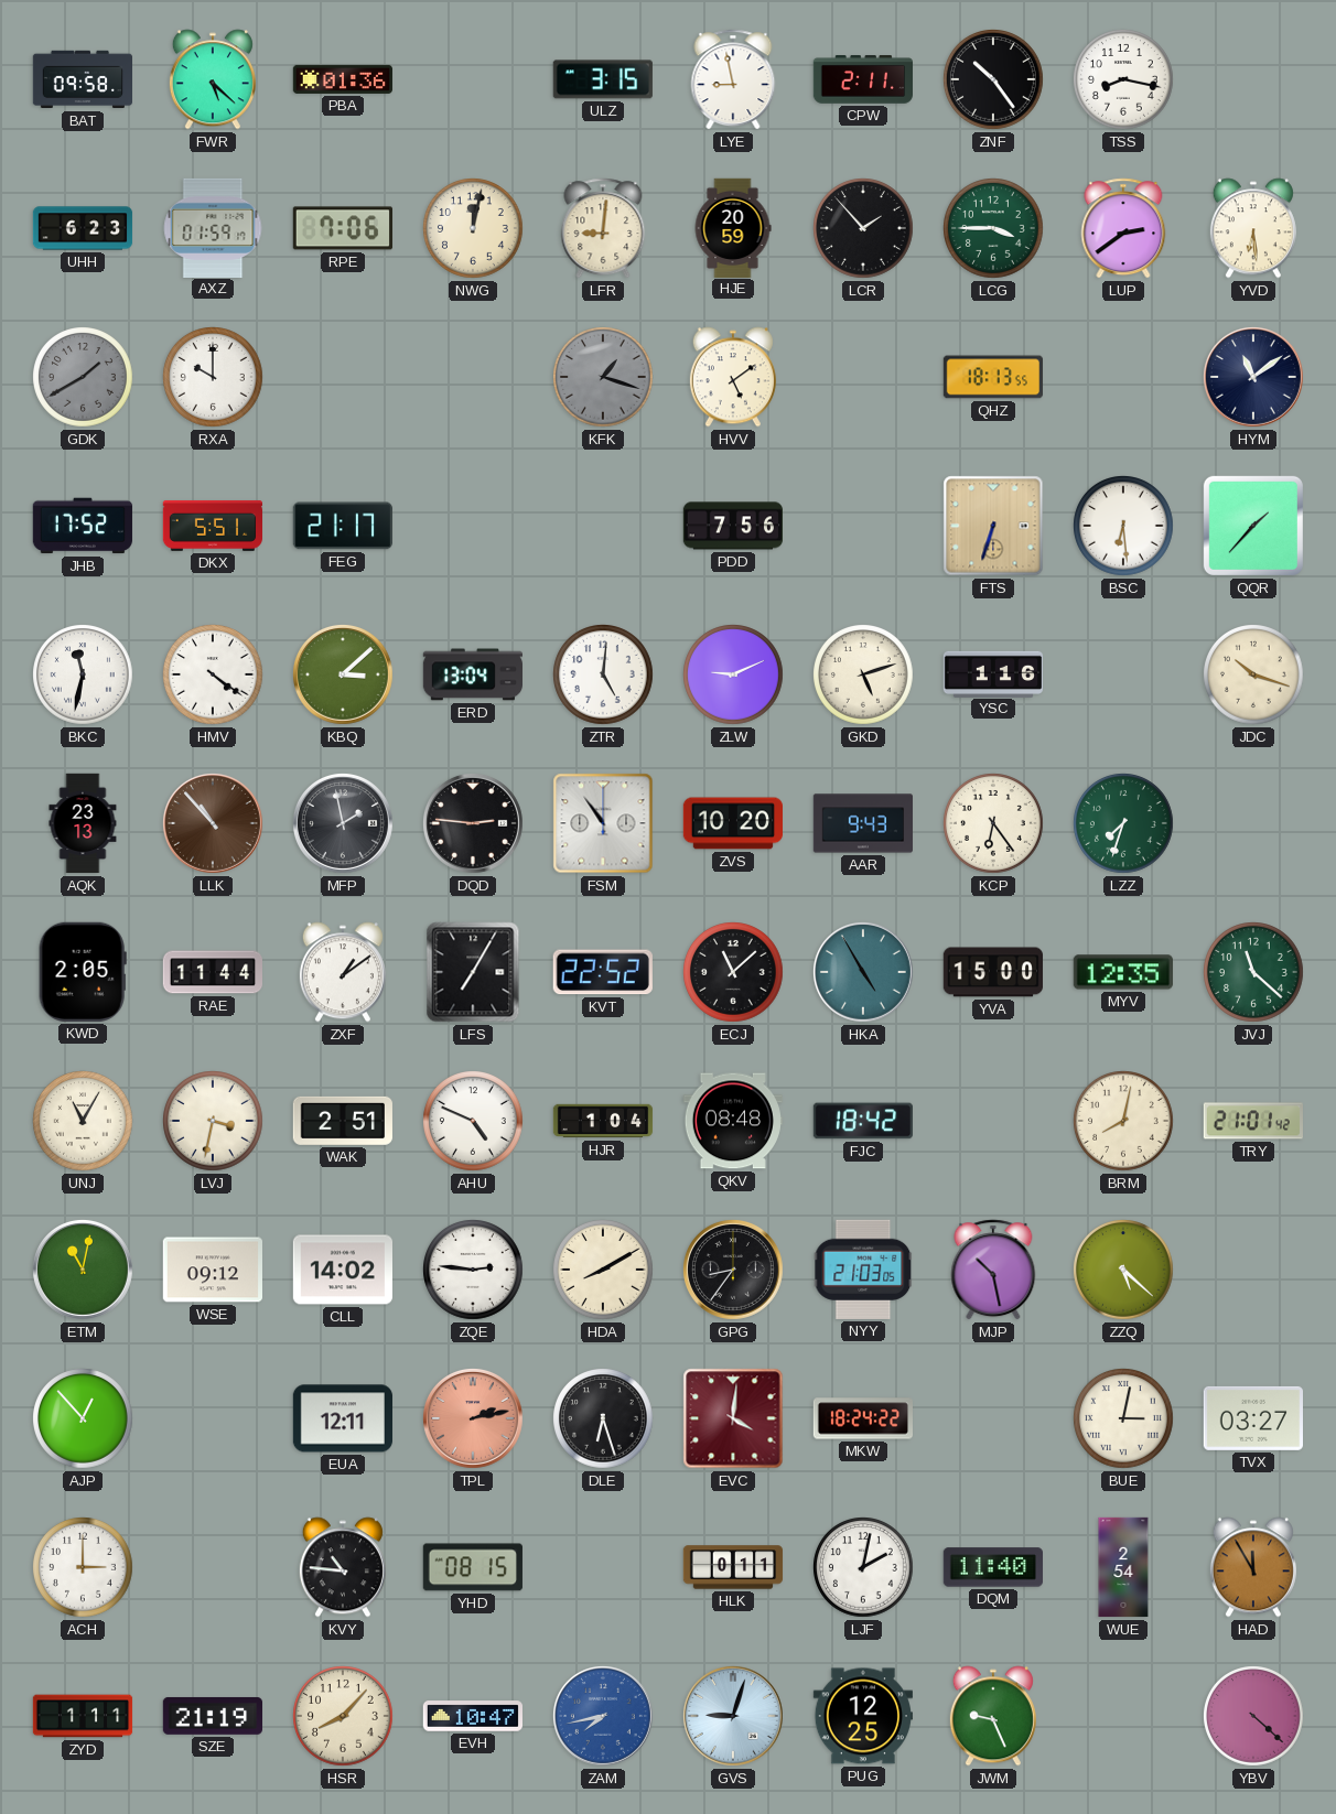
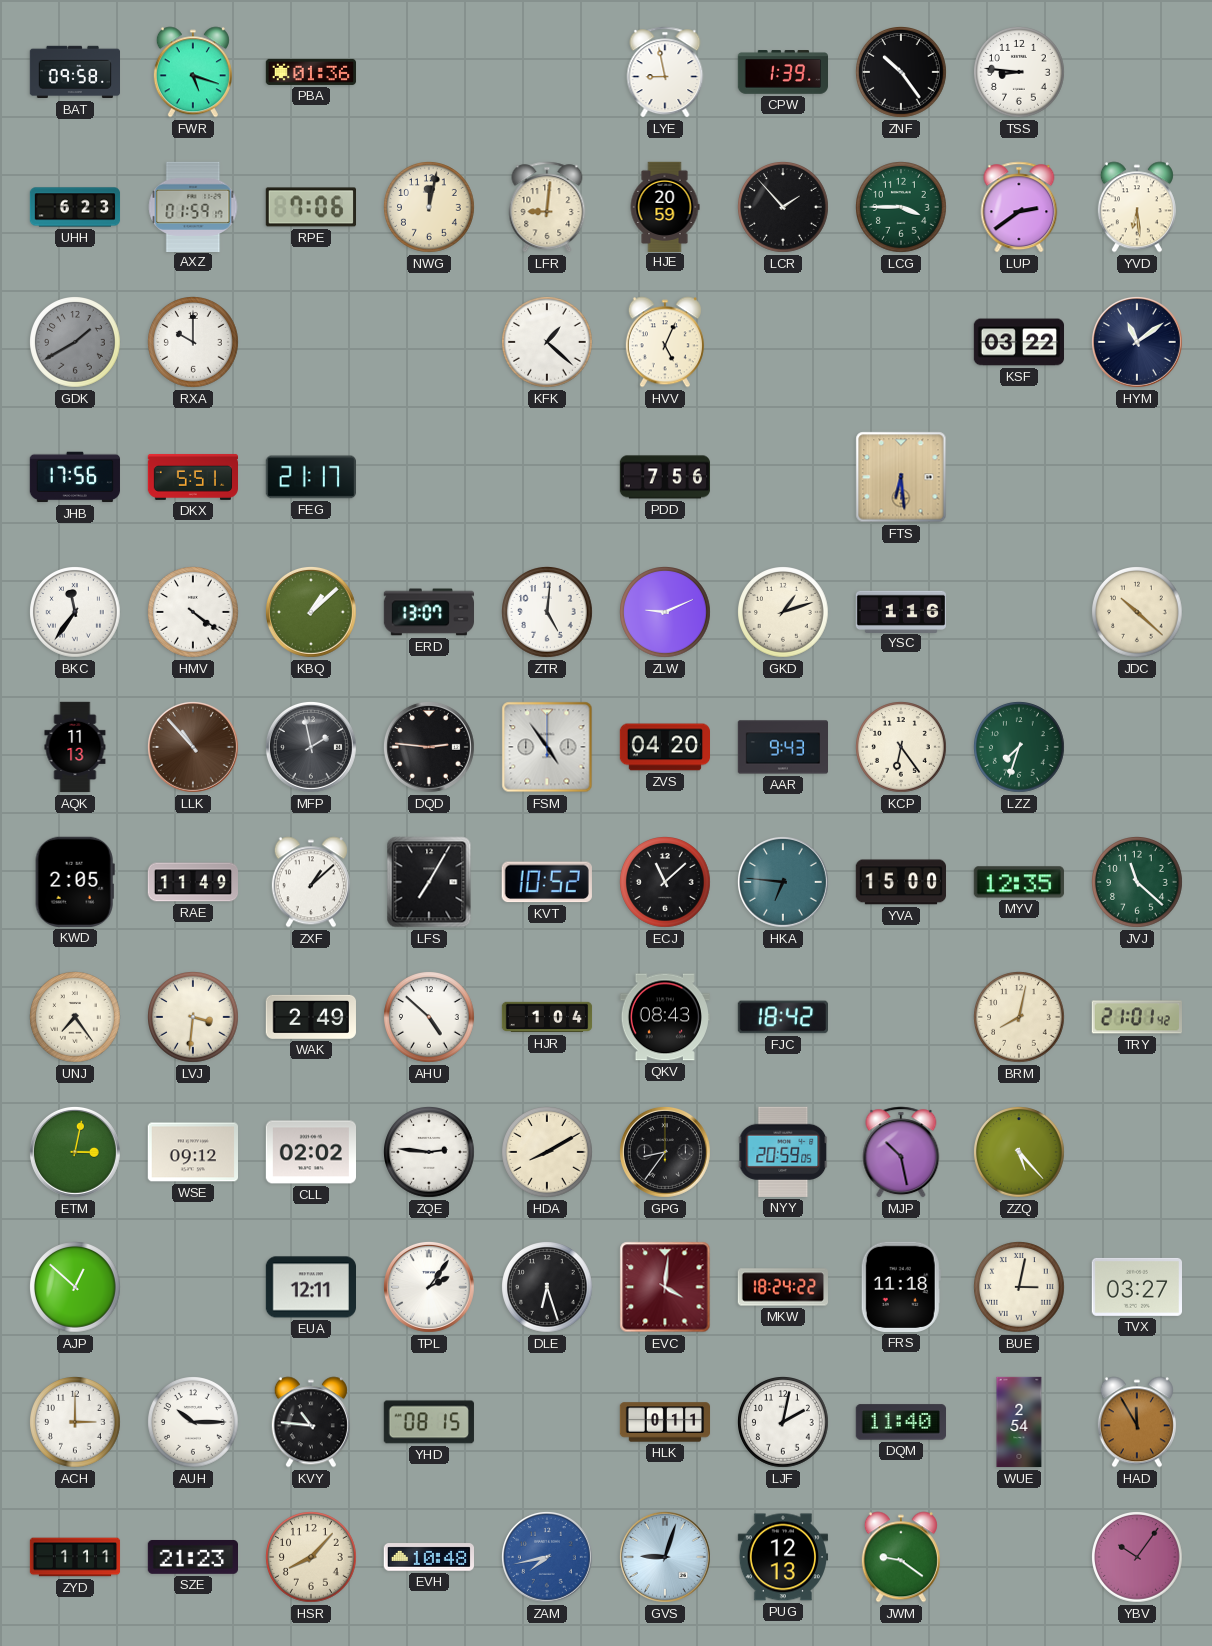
FWR: 5:22 -> 5:18 (193, 72)
ULZ: 3:15 -> none (603, 79)
CPW: 2:11 -> 1:39 (783, 72)
TSS: 8:17 -> 8:46 (1020, 73)
KFK: 1:18 -> 1:22 (548, 343)
KFK dial: grey -> white (548, 343)
HVV: 5:09 -> 5:04 (665, 342)
QHZ: 18:13 -> none (992, 377)
KSF: none -> 03:22 (1019, 342)
JHB: 17:52 -> 17:56 (75, 477)
FTS: 6:33 -> 6:29 (901, 477)
BSC: 6:29 -> none (1124, 527)
QQR: 1:37 -> none (1253, 526)
BKC: 11:32 -> 11:36 (76, 613)
KBQ: 3:08 -> 1:08 (311, 612)
ERD: 13:04 -> 13:07 (428, 612)
GKD: 5:12 -> 1:12 (784, 613)
JDC: 10:18 -> 10:22 (1138, 613)
AQK: 23:13 -> 11:13 (75, 747)
FSM: 10:54 -> 4:54 (547, 747)
ZVS: 10:20 -> 04:20 (664, 747)
RAE: 11:44 -> 11:49 (192, 882)
ZXF: 1:09 -> 1:08 (311, 882)
KVT: 22:52 -> 10:52 (547, 882)
HKA: 4:55 -> 6:46 (783, 882)
UNJ: 11:05 -> 7:24 (76, 1018)
LVJ: 3:32 -> 3:31 (194, 1018)
WAK: 2:51 -> 2:49 (311, 1017)
AHU: 4:49 -> 4:52 (430, 1018)
QKV: 08:48 -> 08:43 (664, 1017)
ETM: 11:02 -> 3:02 (75, 1152)
CLL: 14:02 -> 02:02 (310, 1152)
NYY: 21:03 -> 20:59 (783, 1152)
ZZQ: 5:22 -> 5:23 (1020, 1153)
AJP: 12:53 -> 12:52 (76, 1288)
TPL: 2:13 -> 2:06 (429, 1287)
TPL dial: salmon -> white (429, 1287)
FRS: none -> 11:18 (901, 1287)
AUH: none -> 10:15 (194, 1423)
SZE: 21:19 -> 21:23 (192, 1557)
EVH: 10:47 -> 10:48 (428, 1557)
PUG: 12:25 -> 12:13 (782, 1557)
JWM: 9:26 -> 9:21 (901, 1557)
YBV: 4:22 -> 10:06 (1138, 1558)
